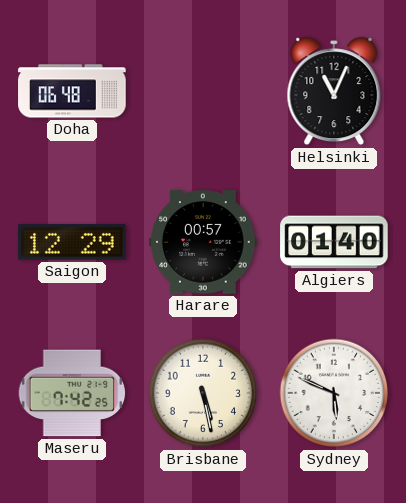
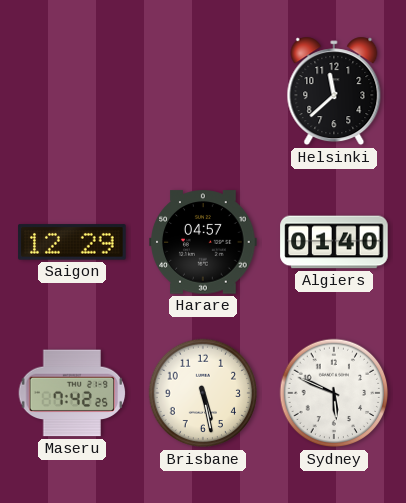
Doha: 06:48 -> none (72, 91)
Helsinki: 11:04 -> 11:38 (334, 91)
Harare: 00:57 -> 04:57 (203, 242)
